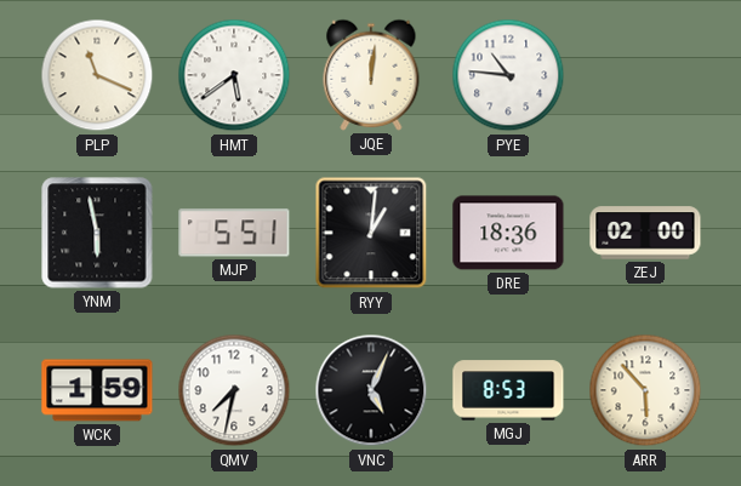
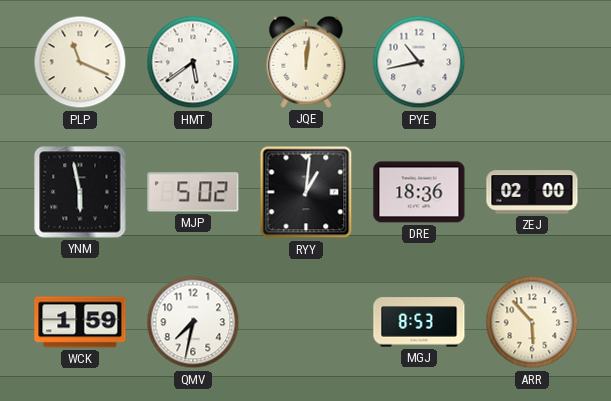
PYE: 10:46 -> 10:43 (419, 62)
MJP: 5:51 -> 5:02 (193, 192)
VNC: 5:04 -> none (371, 390)
